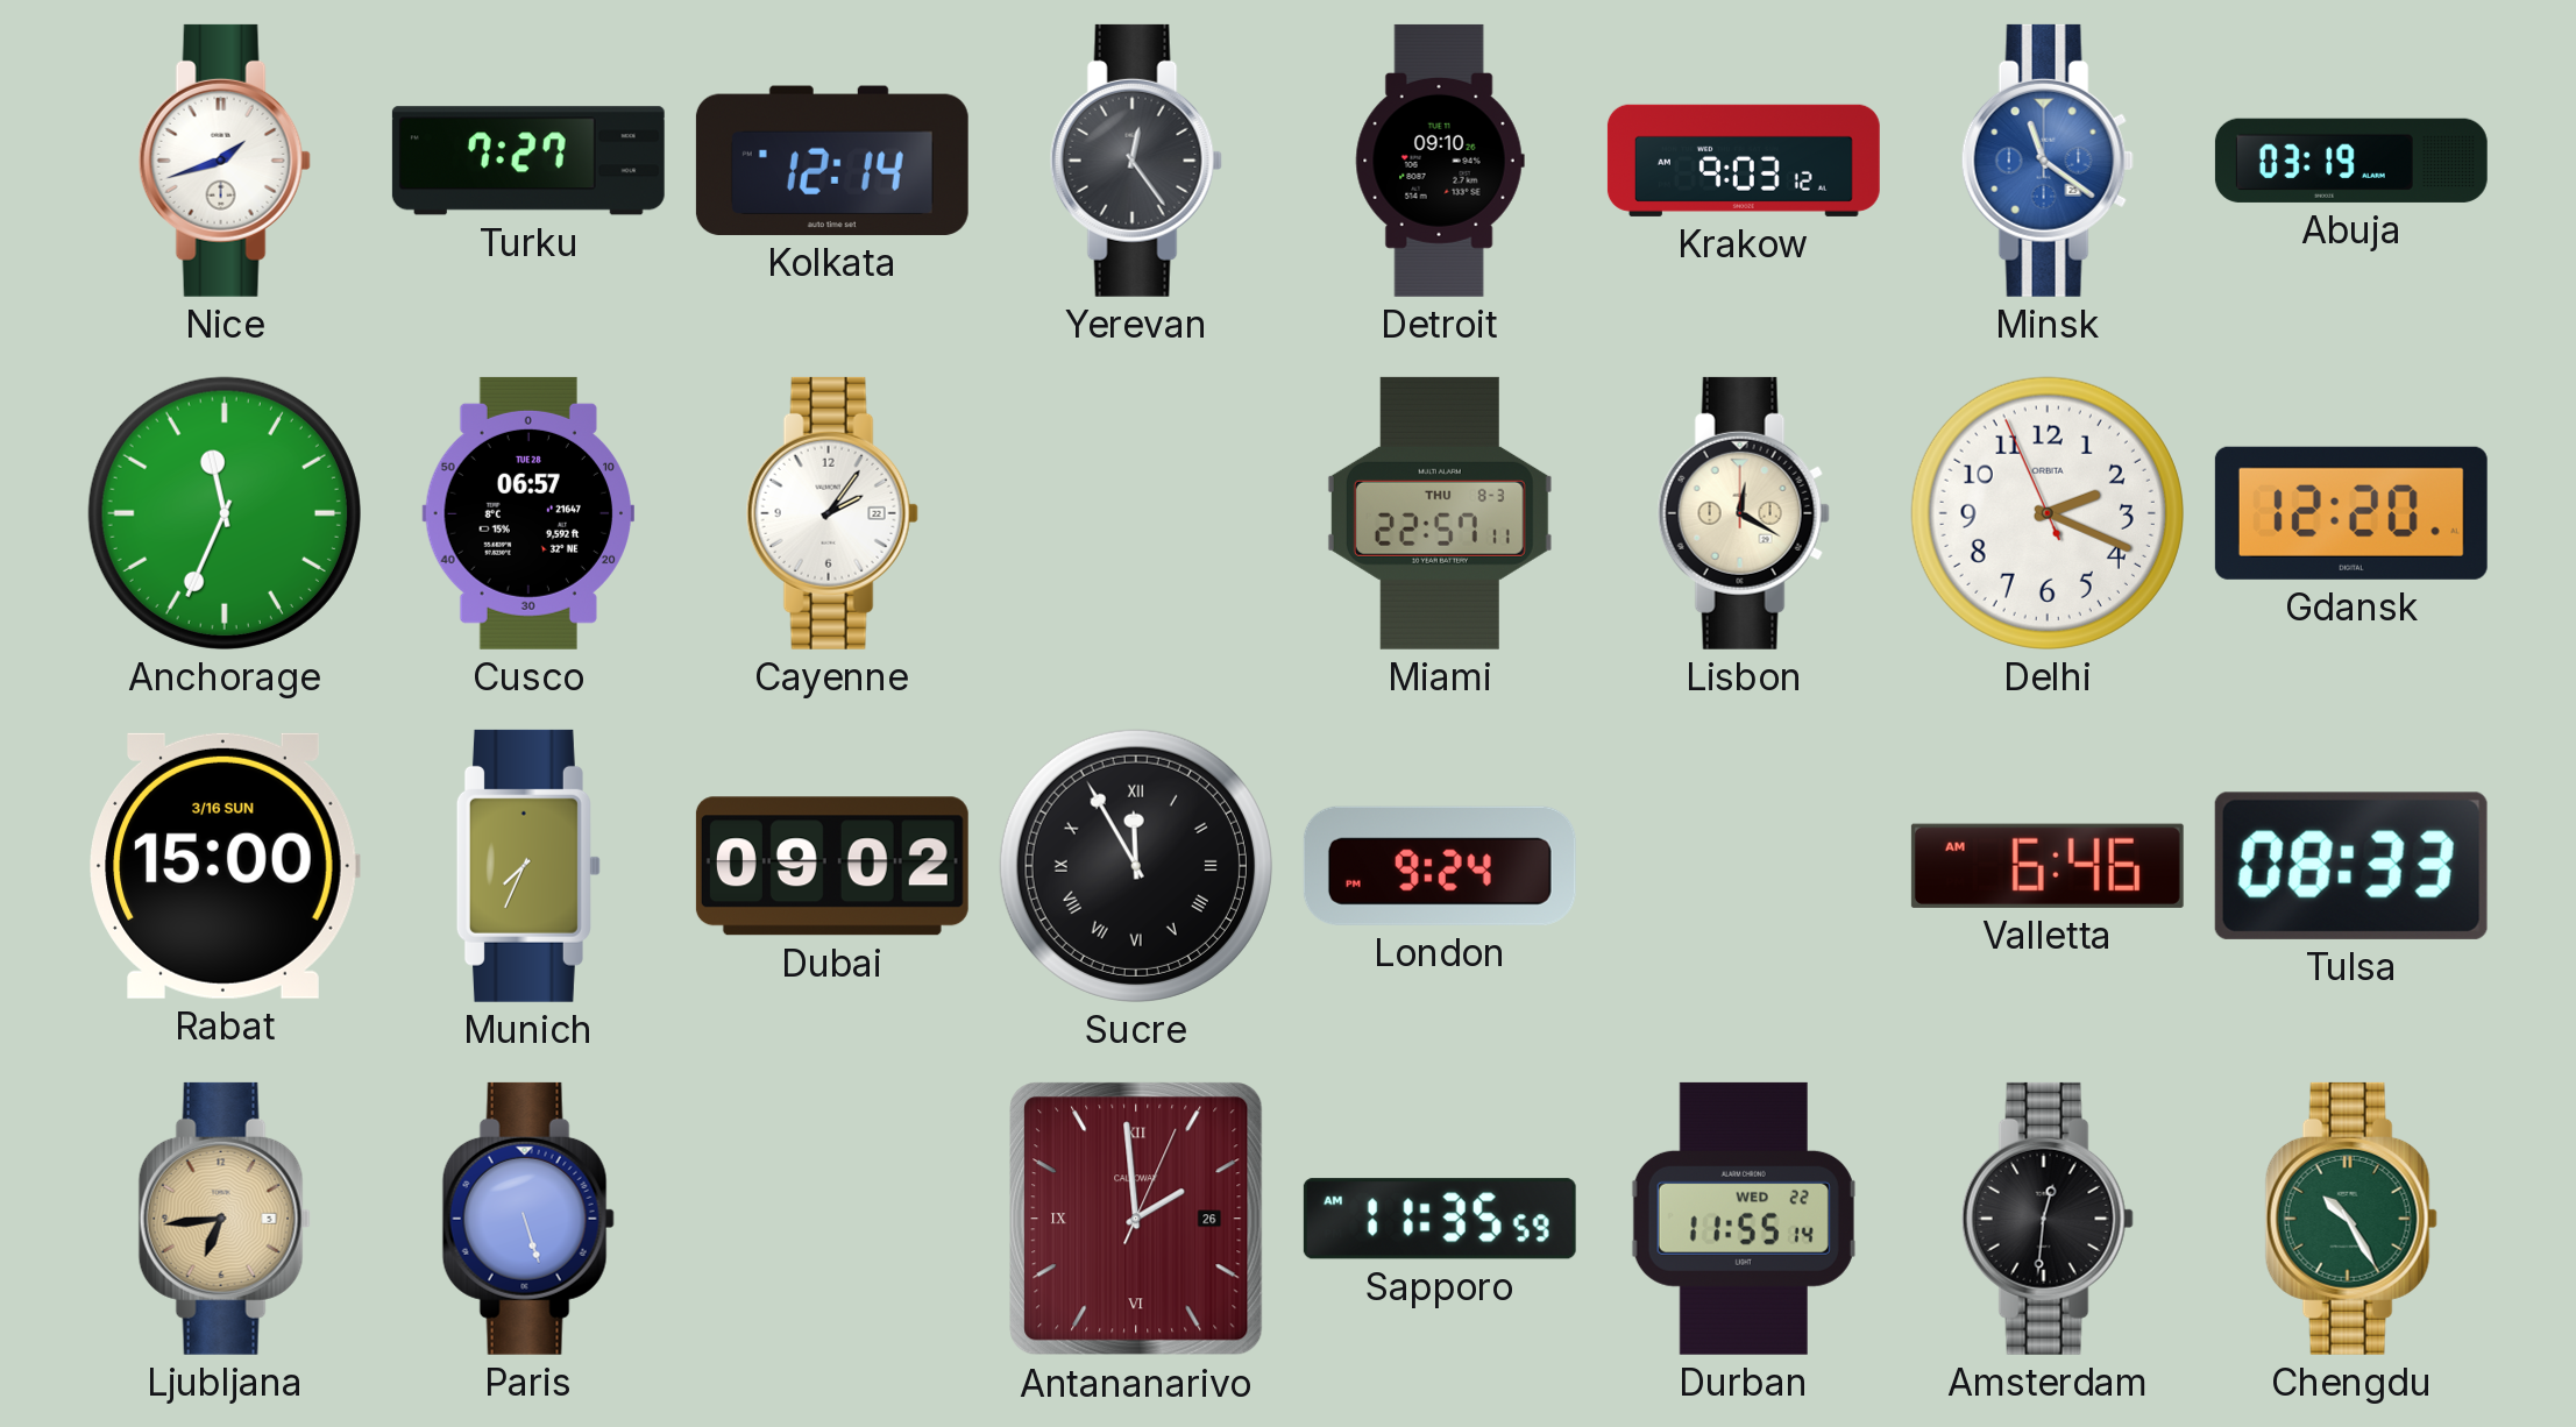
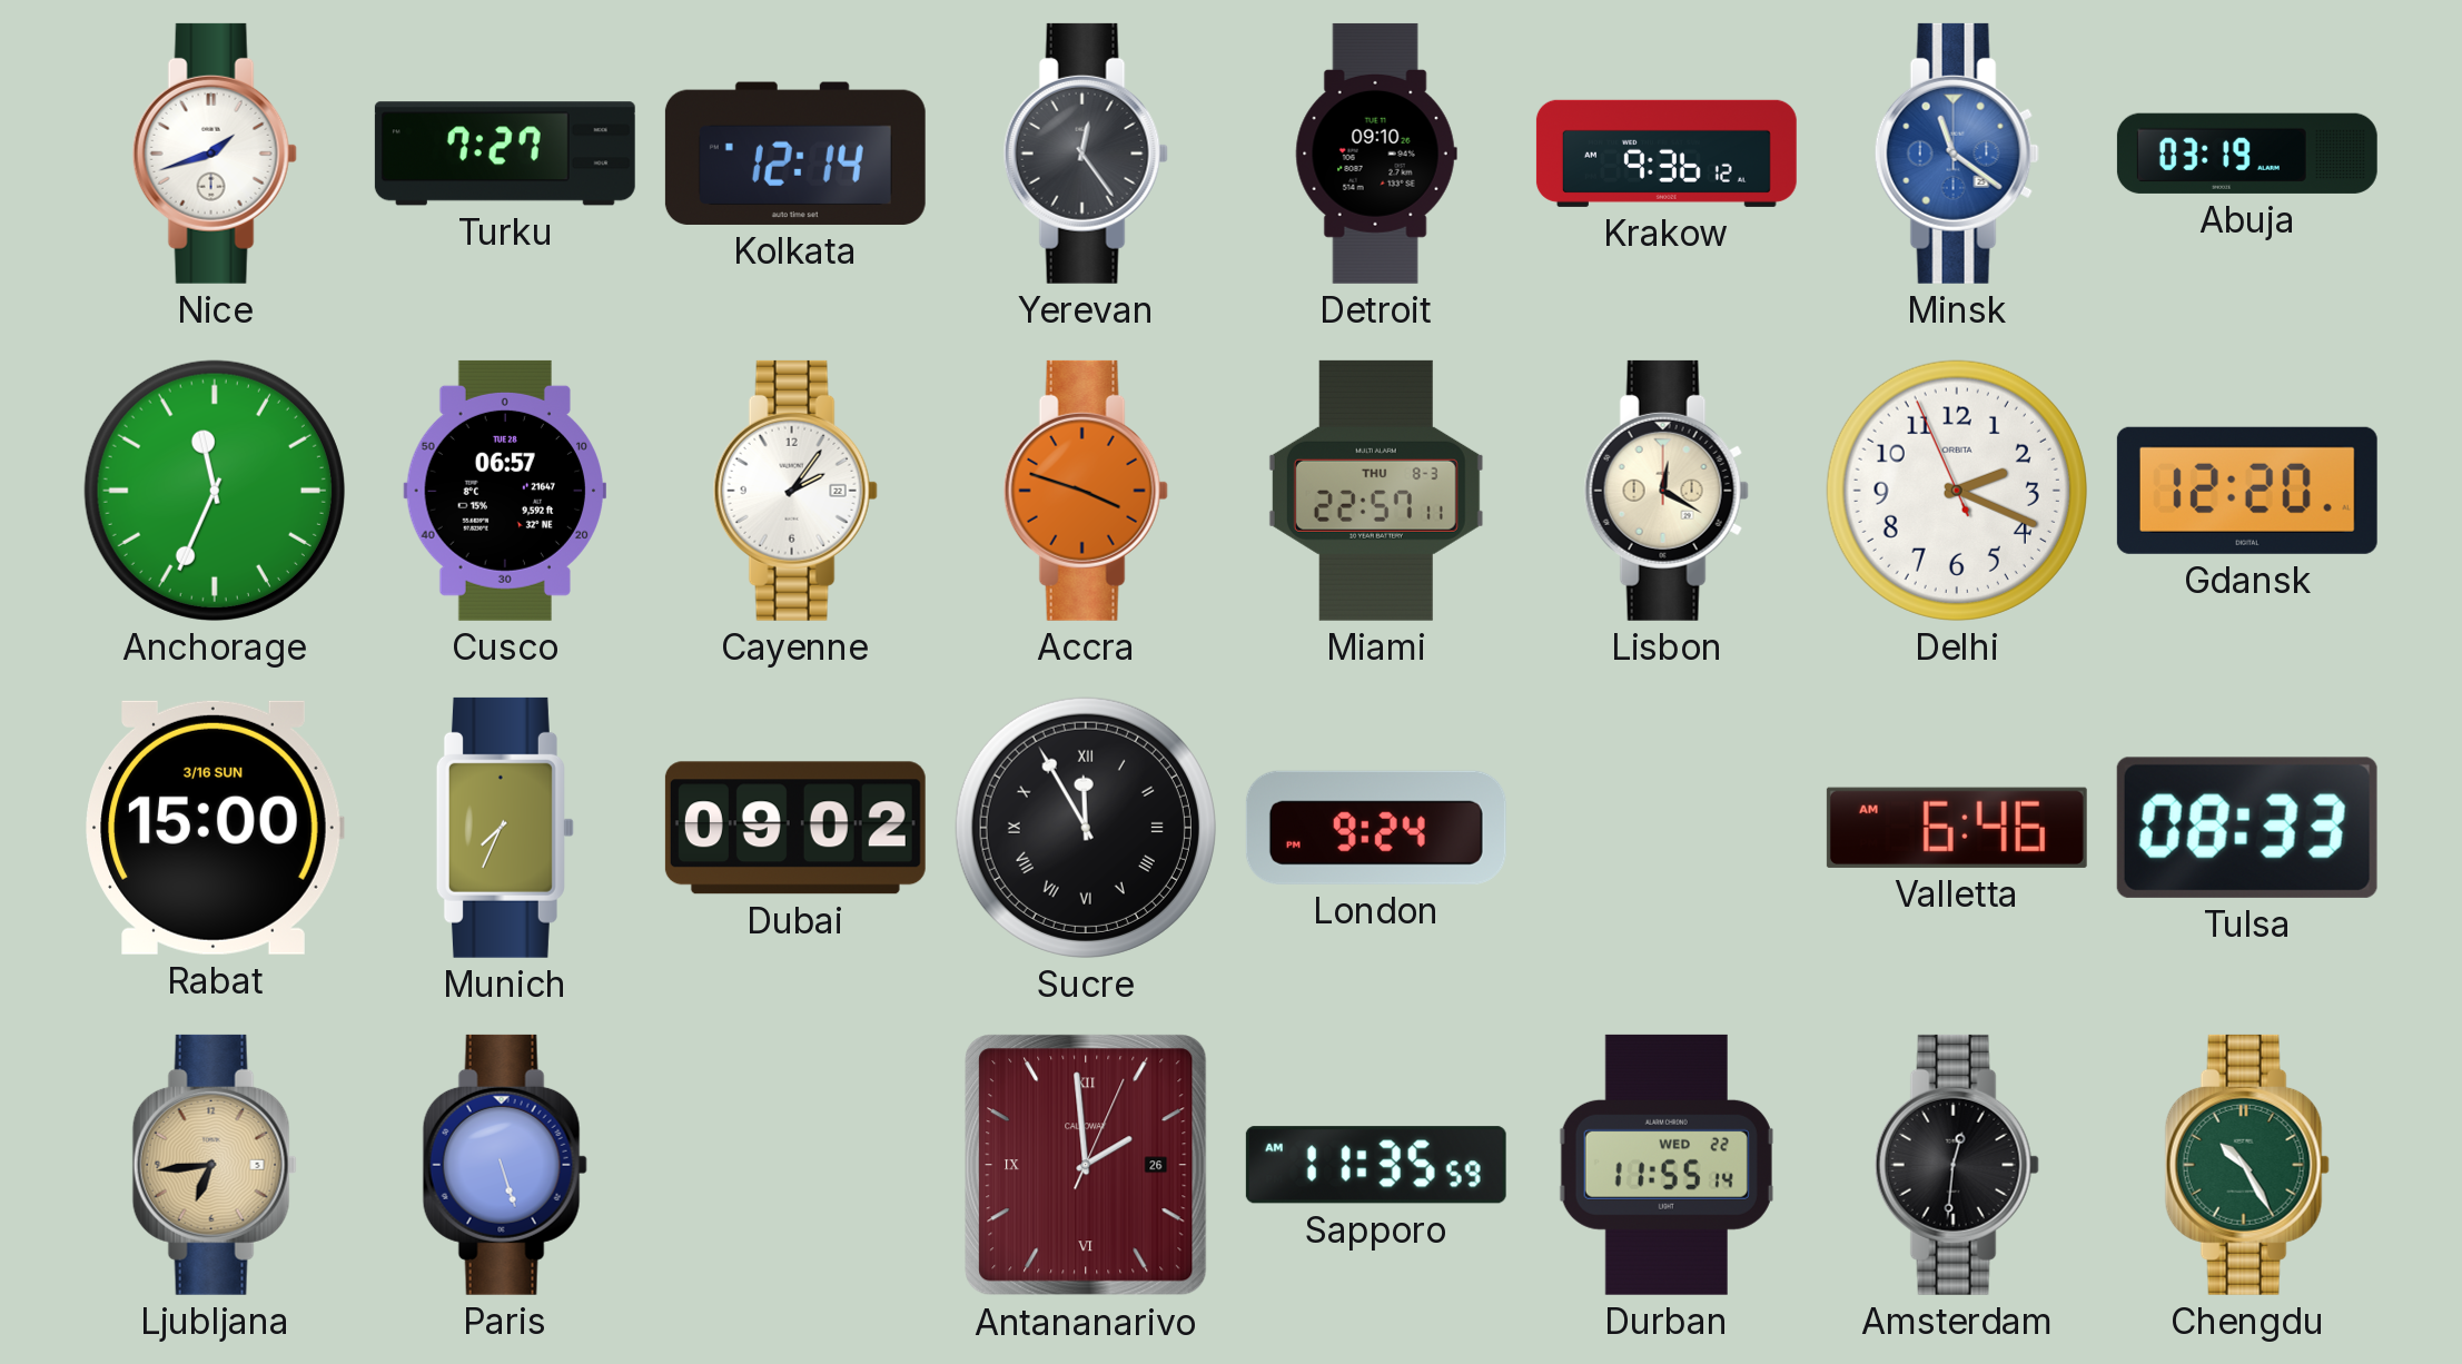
Krakow: 9:03 -> 9:36 (1667, 154)
Accra: none -> 3:48 (1086, 491)
